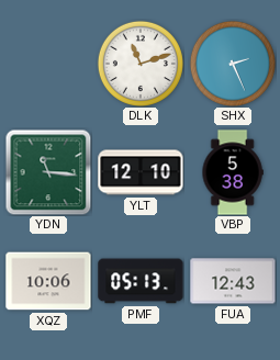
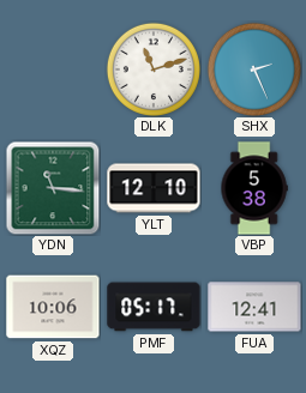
PMF: 05:13 -> 05:17 (154, 307)
FUA: 12:43 -> 12:41 (254, 307)
